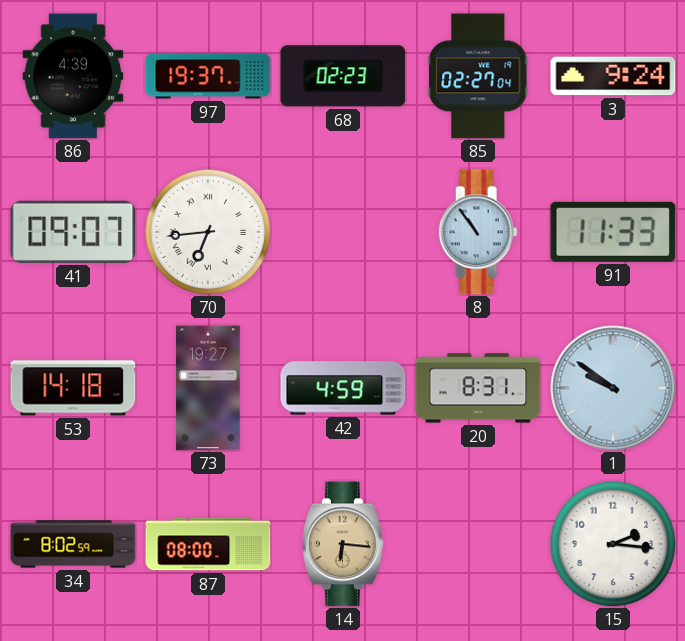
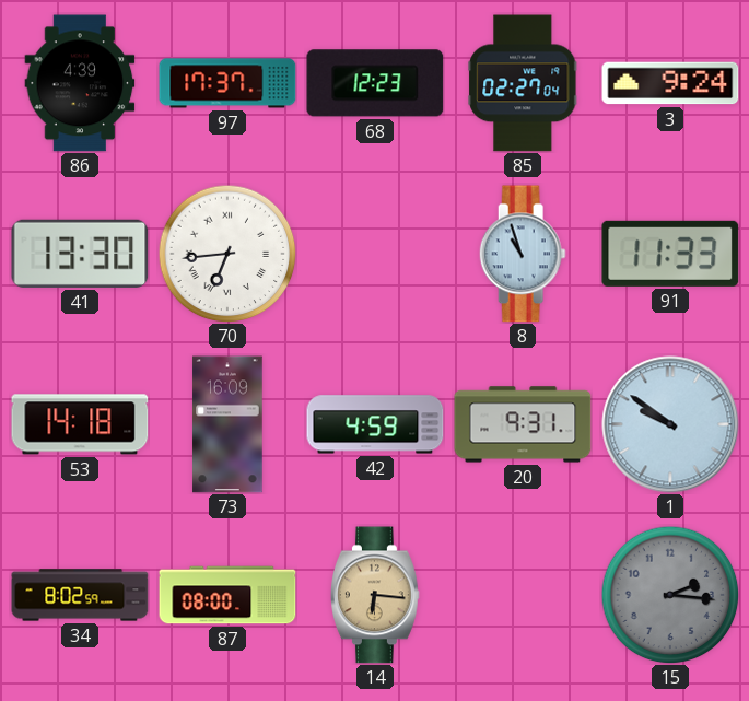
97: 19:37 -> 17:37 (227, 83)
68: 02:23 -> 12:23 (375, 83)
41: 09:07 -> 13:30 (80, 254)
8: 10:54 -> 10:57 (523, 254)
73: 19:27 -> 16:09 (227, 424)
20: 8:31 -> 9:31 (523, 424)
15 dial: white -> grey (670, 595)
